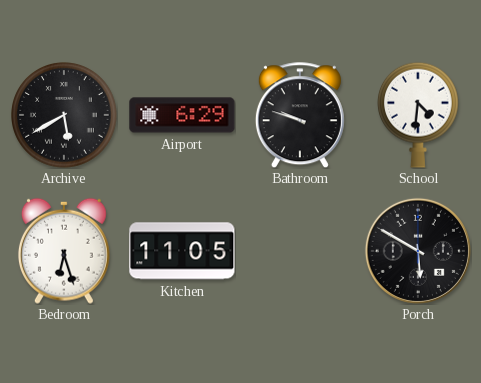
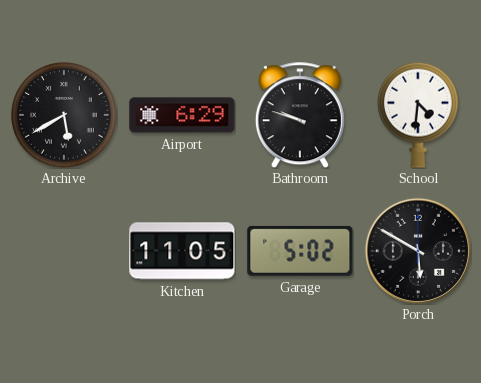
Bedroom: 6:27 -> none (64, 251)
Garage: none -> 5:02 (300, 251)
